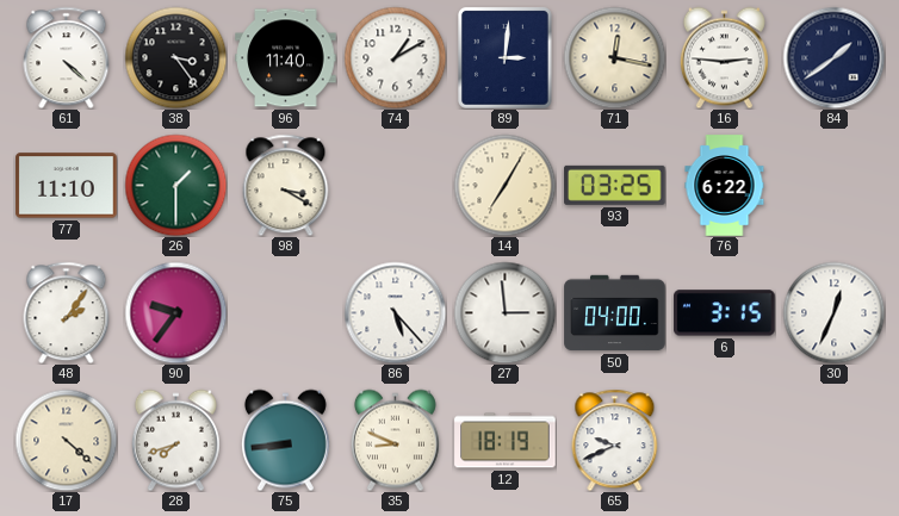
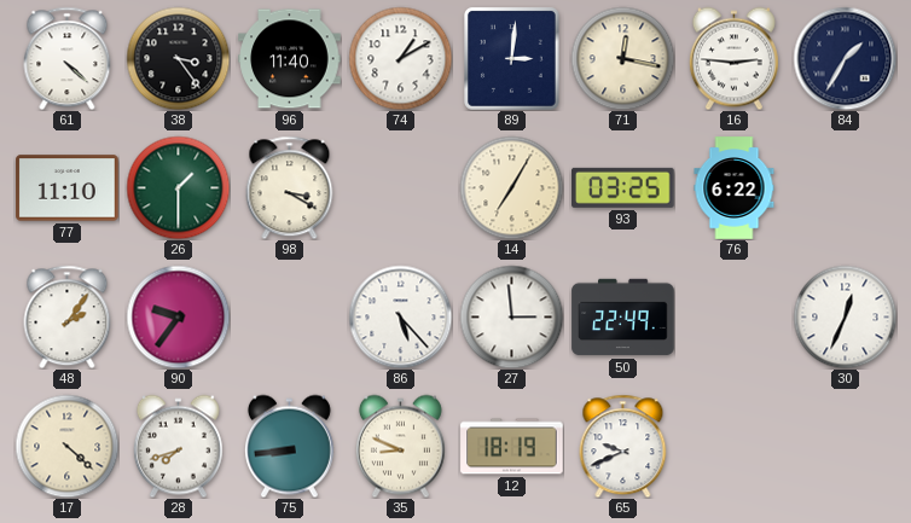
84: 1:39 -> 1:35 (845, 58)
50: 04:00 -> 22:49 (623, 318)
6: 3:15 -> none (725, 313)
